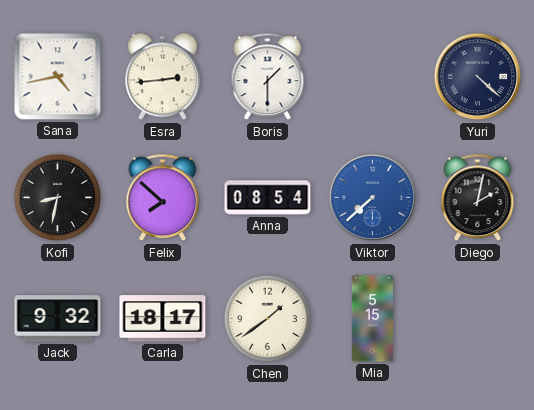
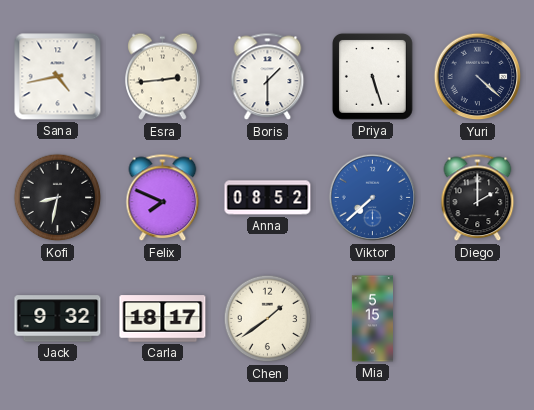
Priya: none -> 5:27 (372, 76)
Felix: 7:52 -> 7:49 (163, 198)
Anna: 08:54 -> 08:52 (268, 198)
Diego: 2:02 -> 2:00 (478, 198)
